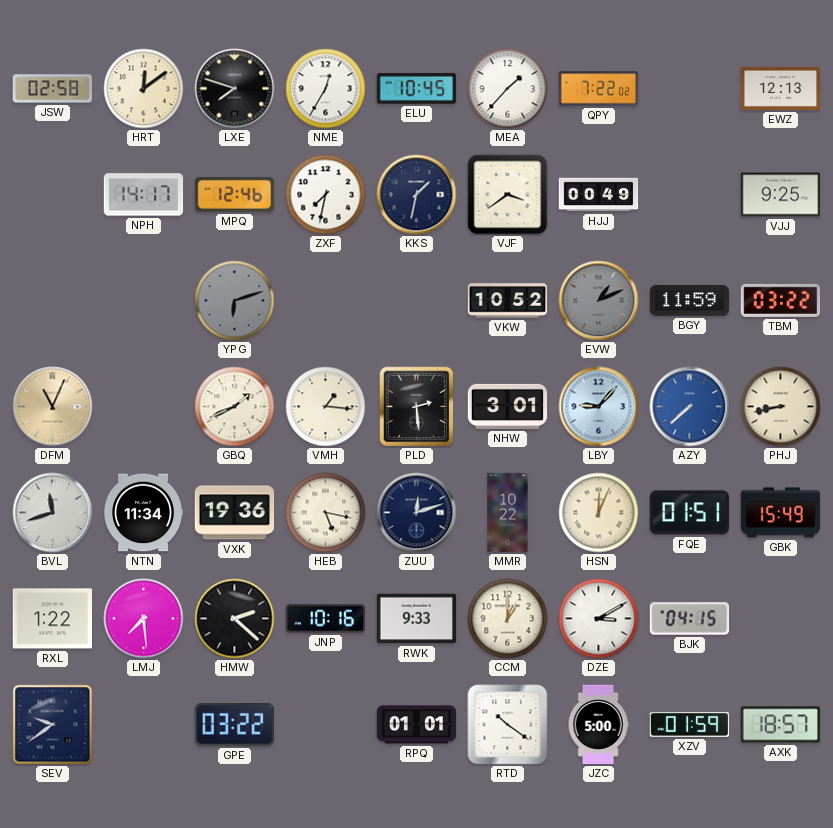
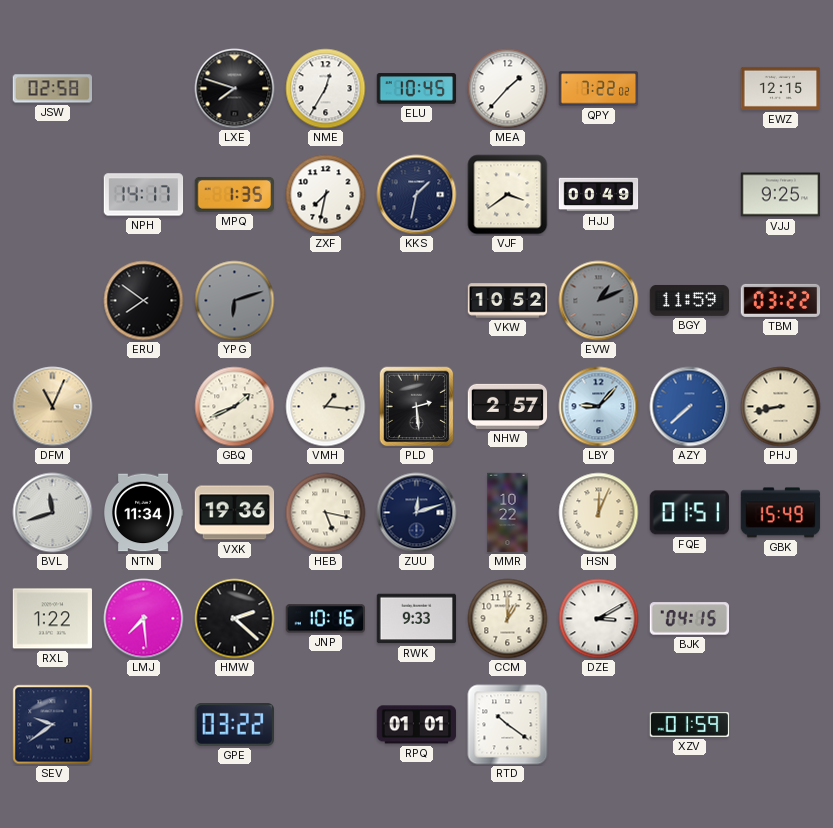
HRT: 12:09 -> none (144, 89)
EWZ: 12:13 -> 12:15 (781, 88)
MPQ: 12:46 -> 1:35 (234, 194)
ERU: none -> 7:51 (144, 301)
NHW: 3:01 -> 2:57 (508, 406)
JZC: 5:00 -> none (598, 725)
AXK: 18:57 -> none (780, 725)
